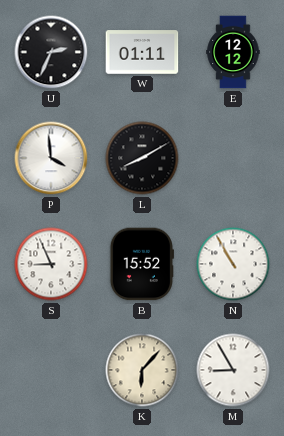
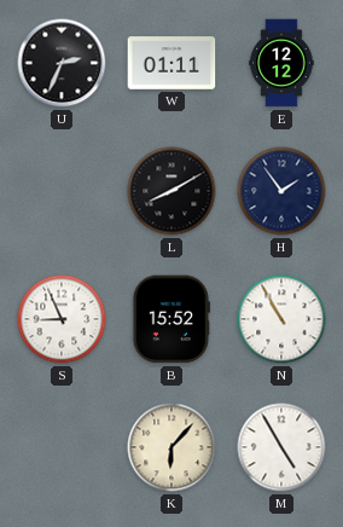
P: 3:59 -> none (51, 158)
H: none -> 1:54 (281, 191)
M: 8:55 -> 4:55 (281, 447)
